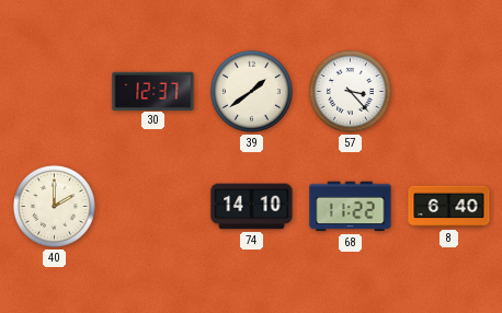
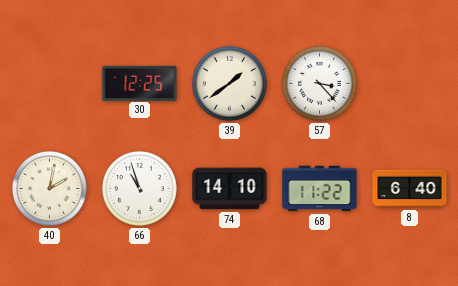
30: 12:37 -> 12:25 (140, 83)
40: 2:00 -> 2:02 (49, 188)
66: none -> 10:57 (139, 188)
